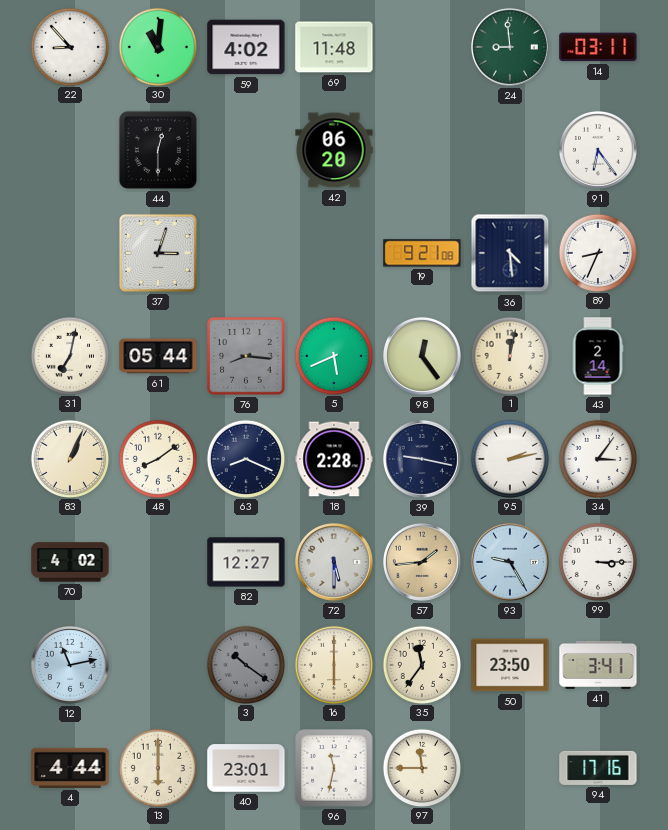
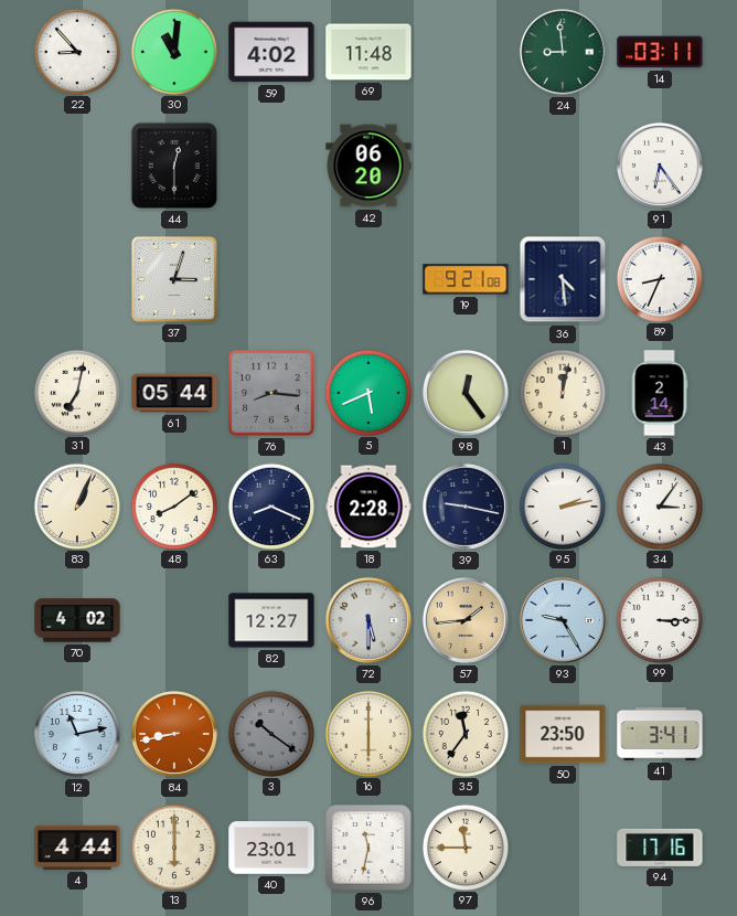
84: none -> 8:43 (174, 734)
